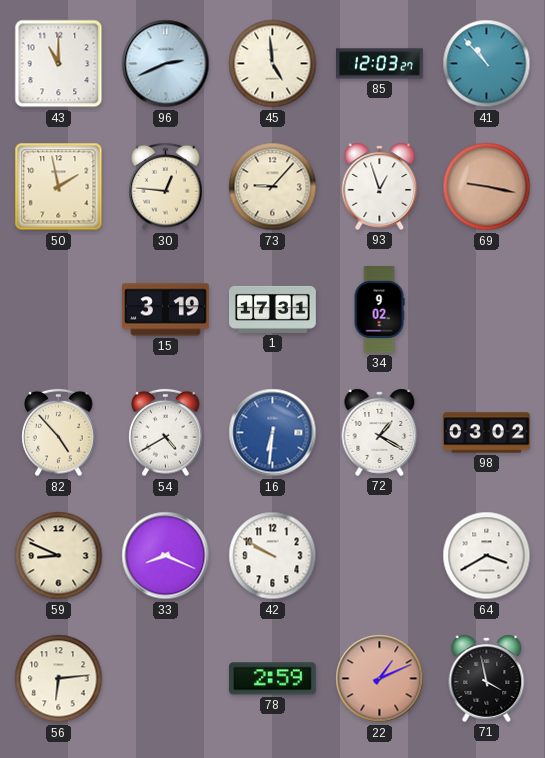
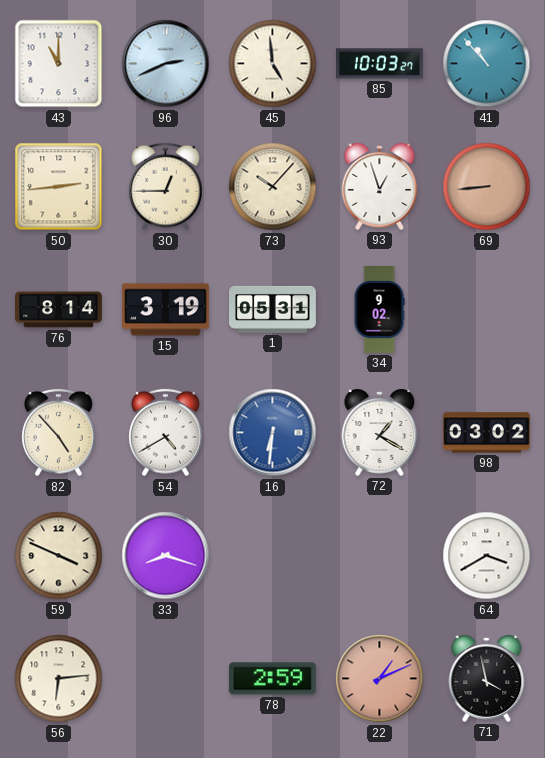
85: 12:03 -> 10:03 (380, 64)
50: 1:58 -> 2:44 (59, 187)
30: 12:46 -> 12:45 (166, 187)
73: 9:07 -> 10:07 (273, 187)
69: 9:17 -> 8:44 (487, 187)
76: none -> 8:14 (59, 310)
1: 17:31 -> 05:31 (273, 309)
59: 8:49 -> 3:49 (59, 556)
33: 8:19 -> 8:18 (166, 556)
42: 9:50 -> none (273, 556)
